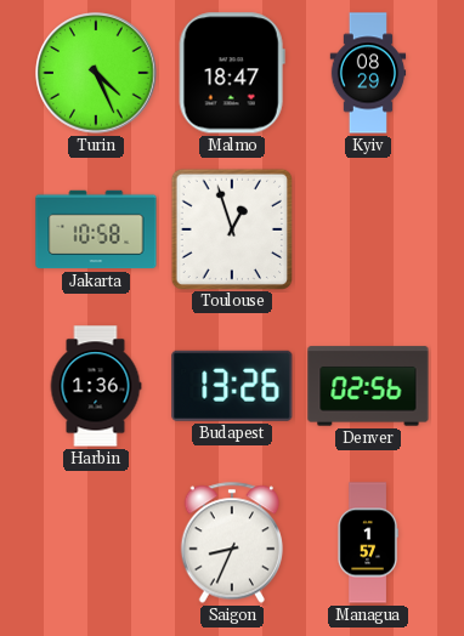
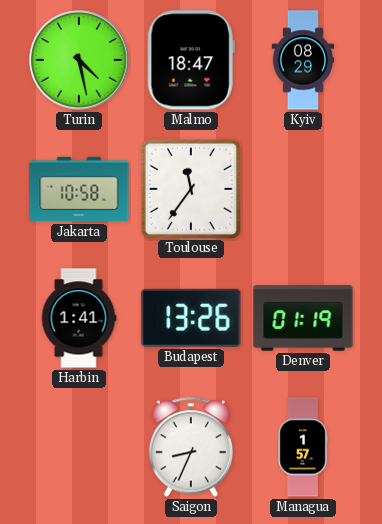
Turin: 4:26 -> 4:28 (79, 60)
Toulouse: 12:57 -> 11:36 (190, 188)
Harbin: 1:36 -> 1:41 (79, 318)
Denver: 02:56 -> 01:19 (303, 318)
